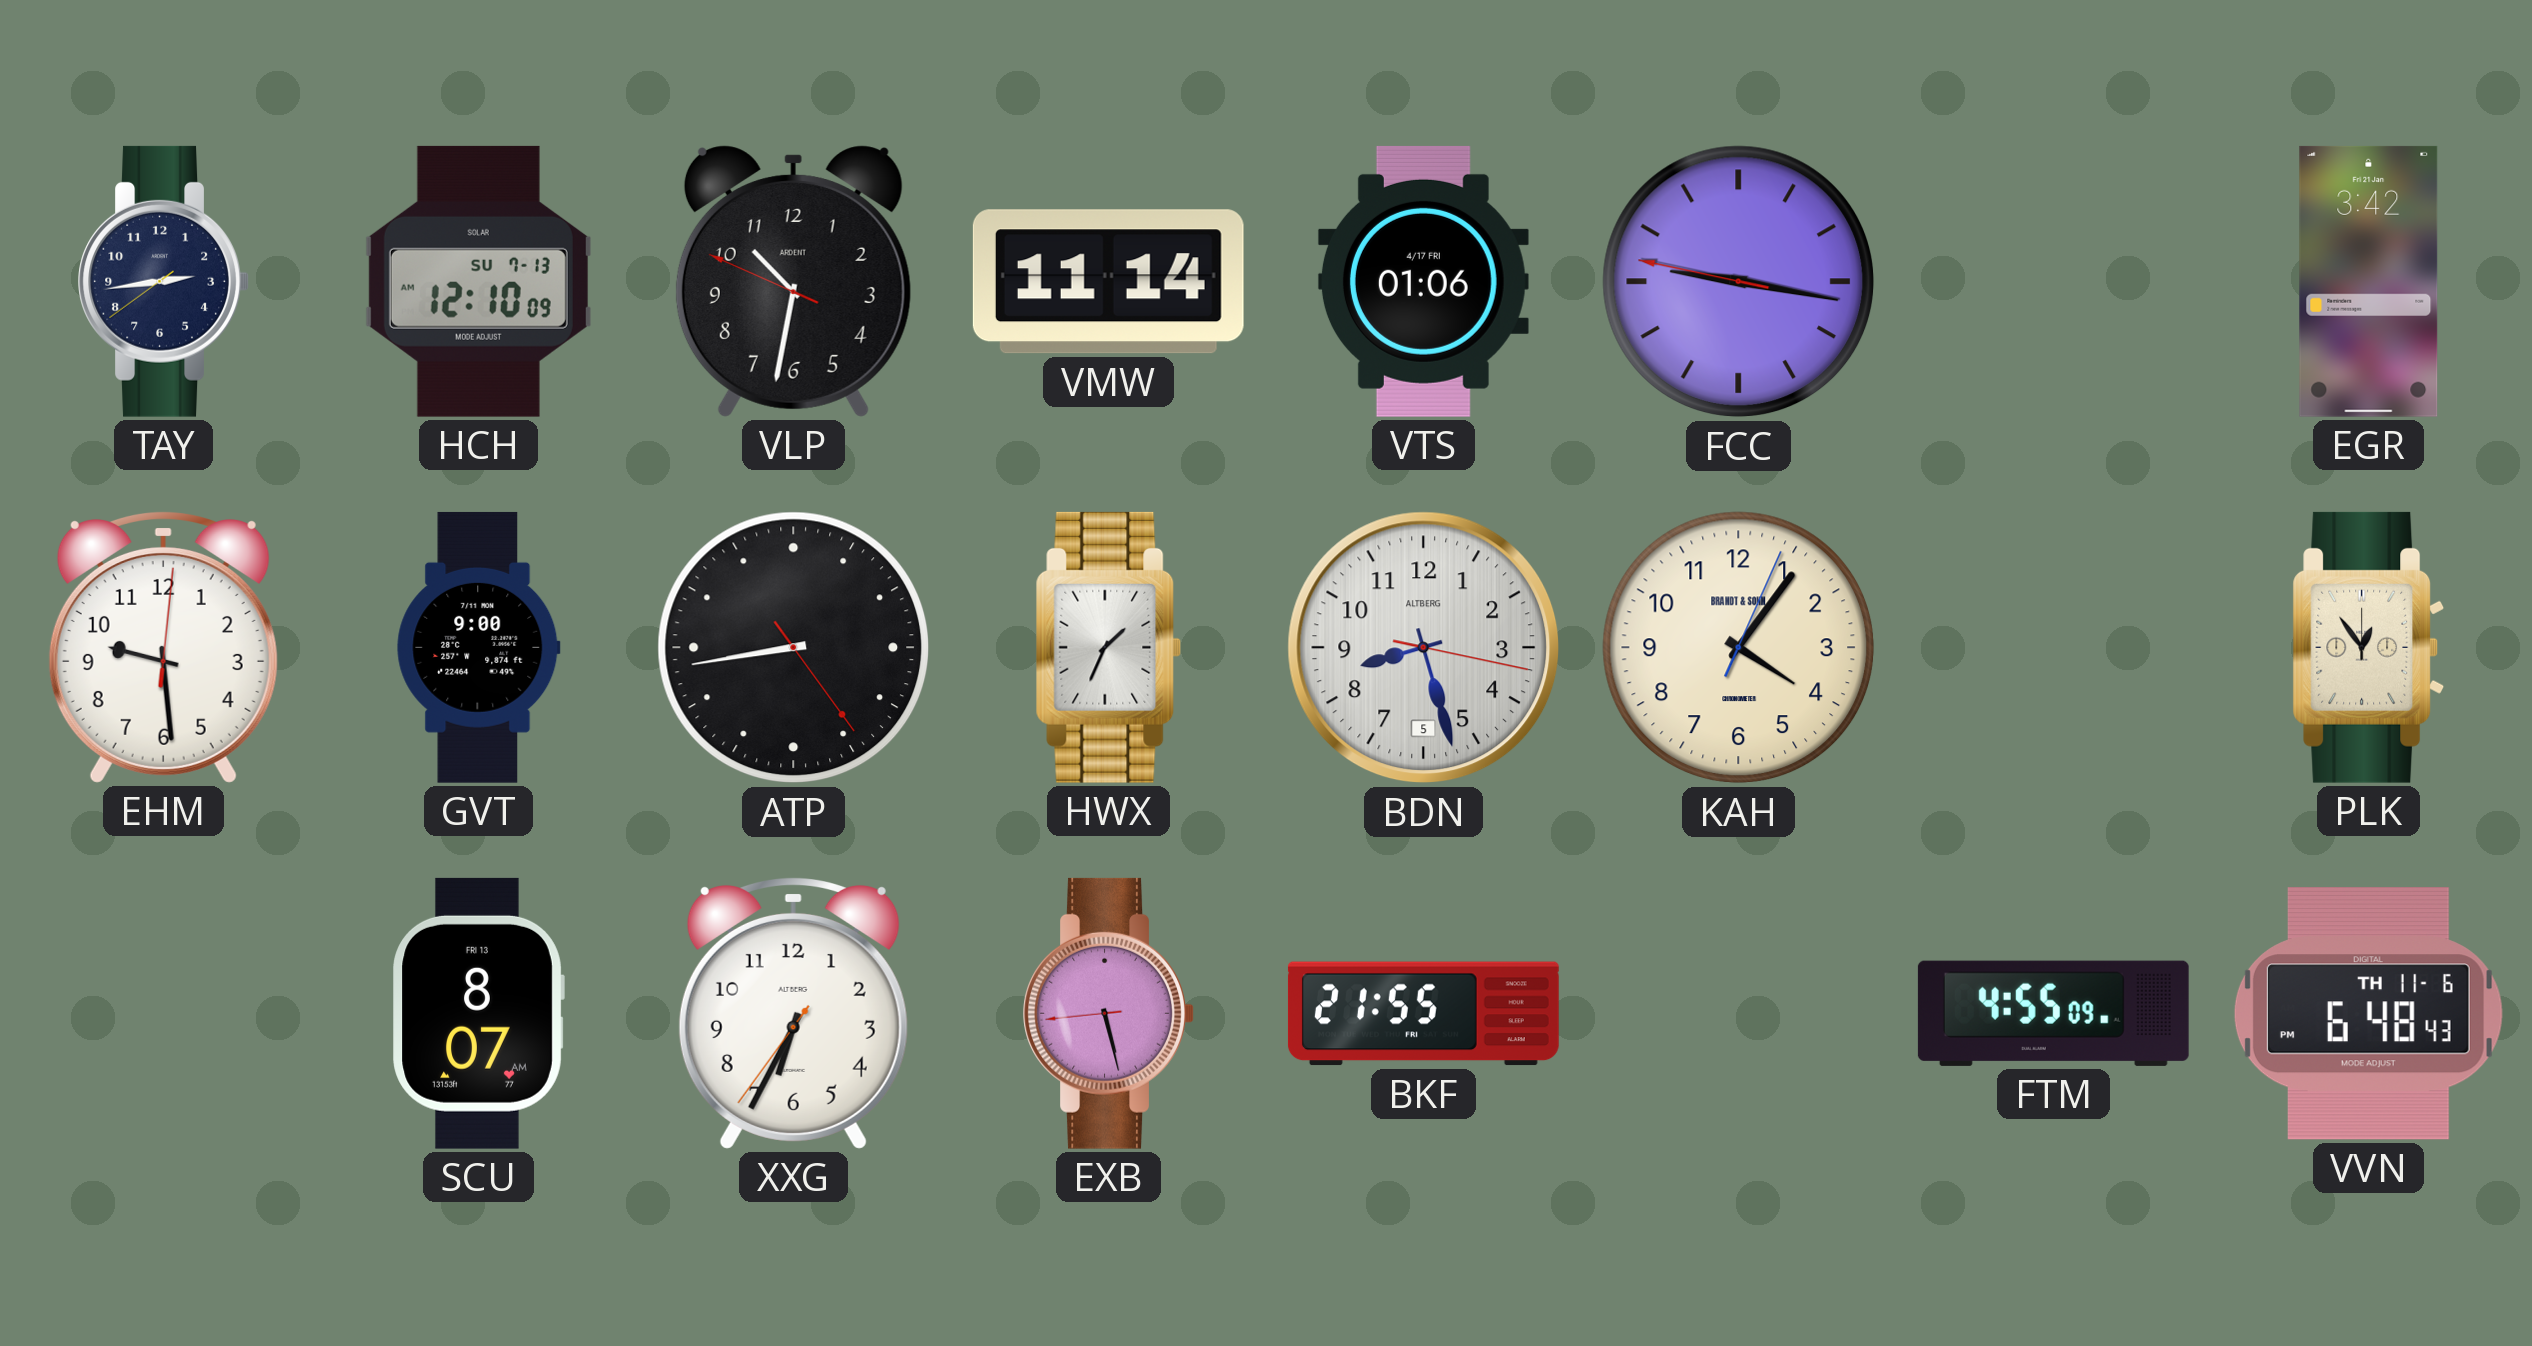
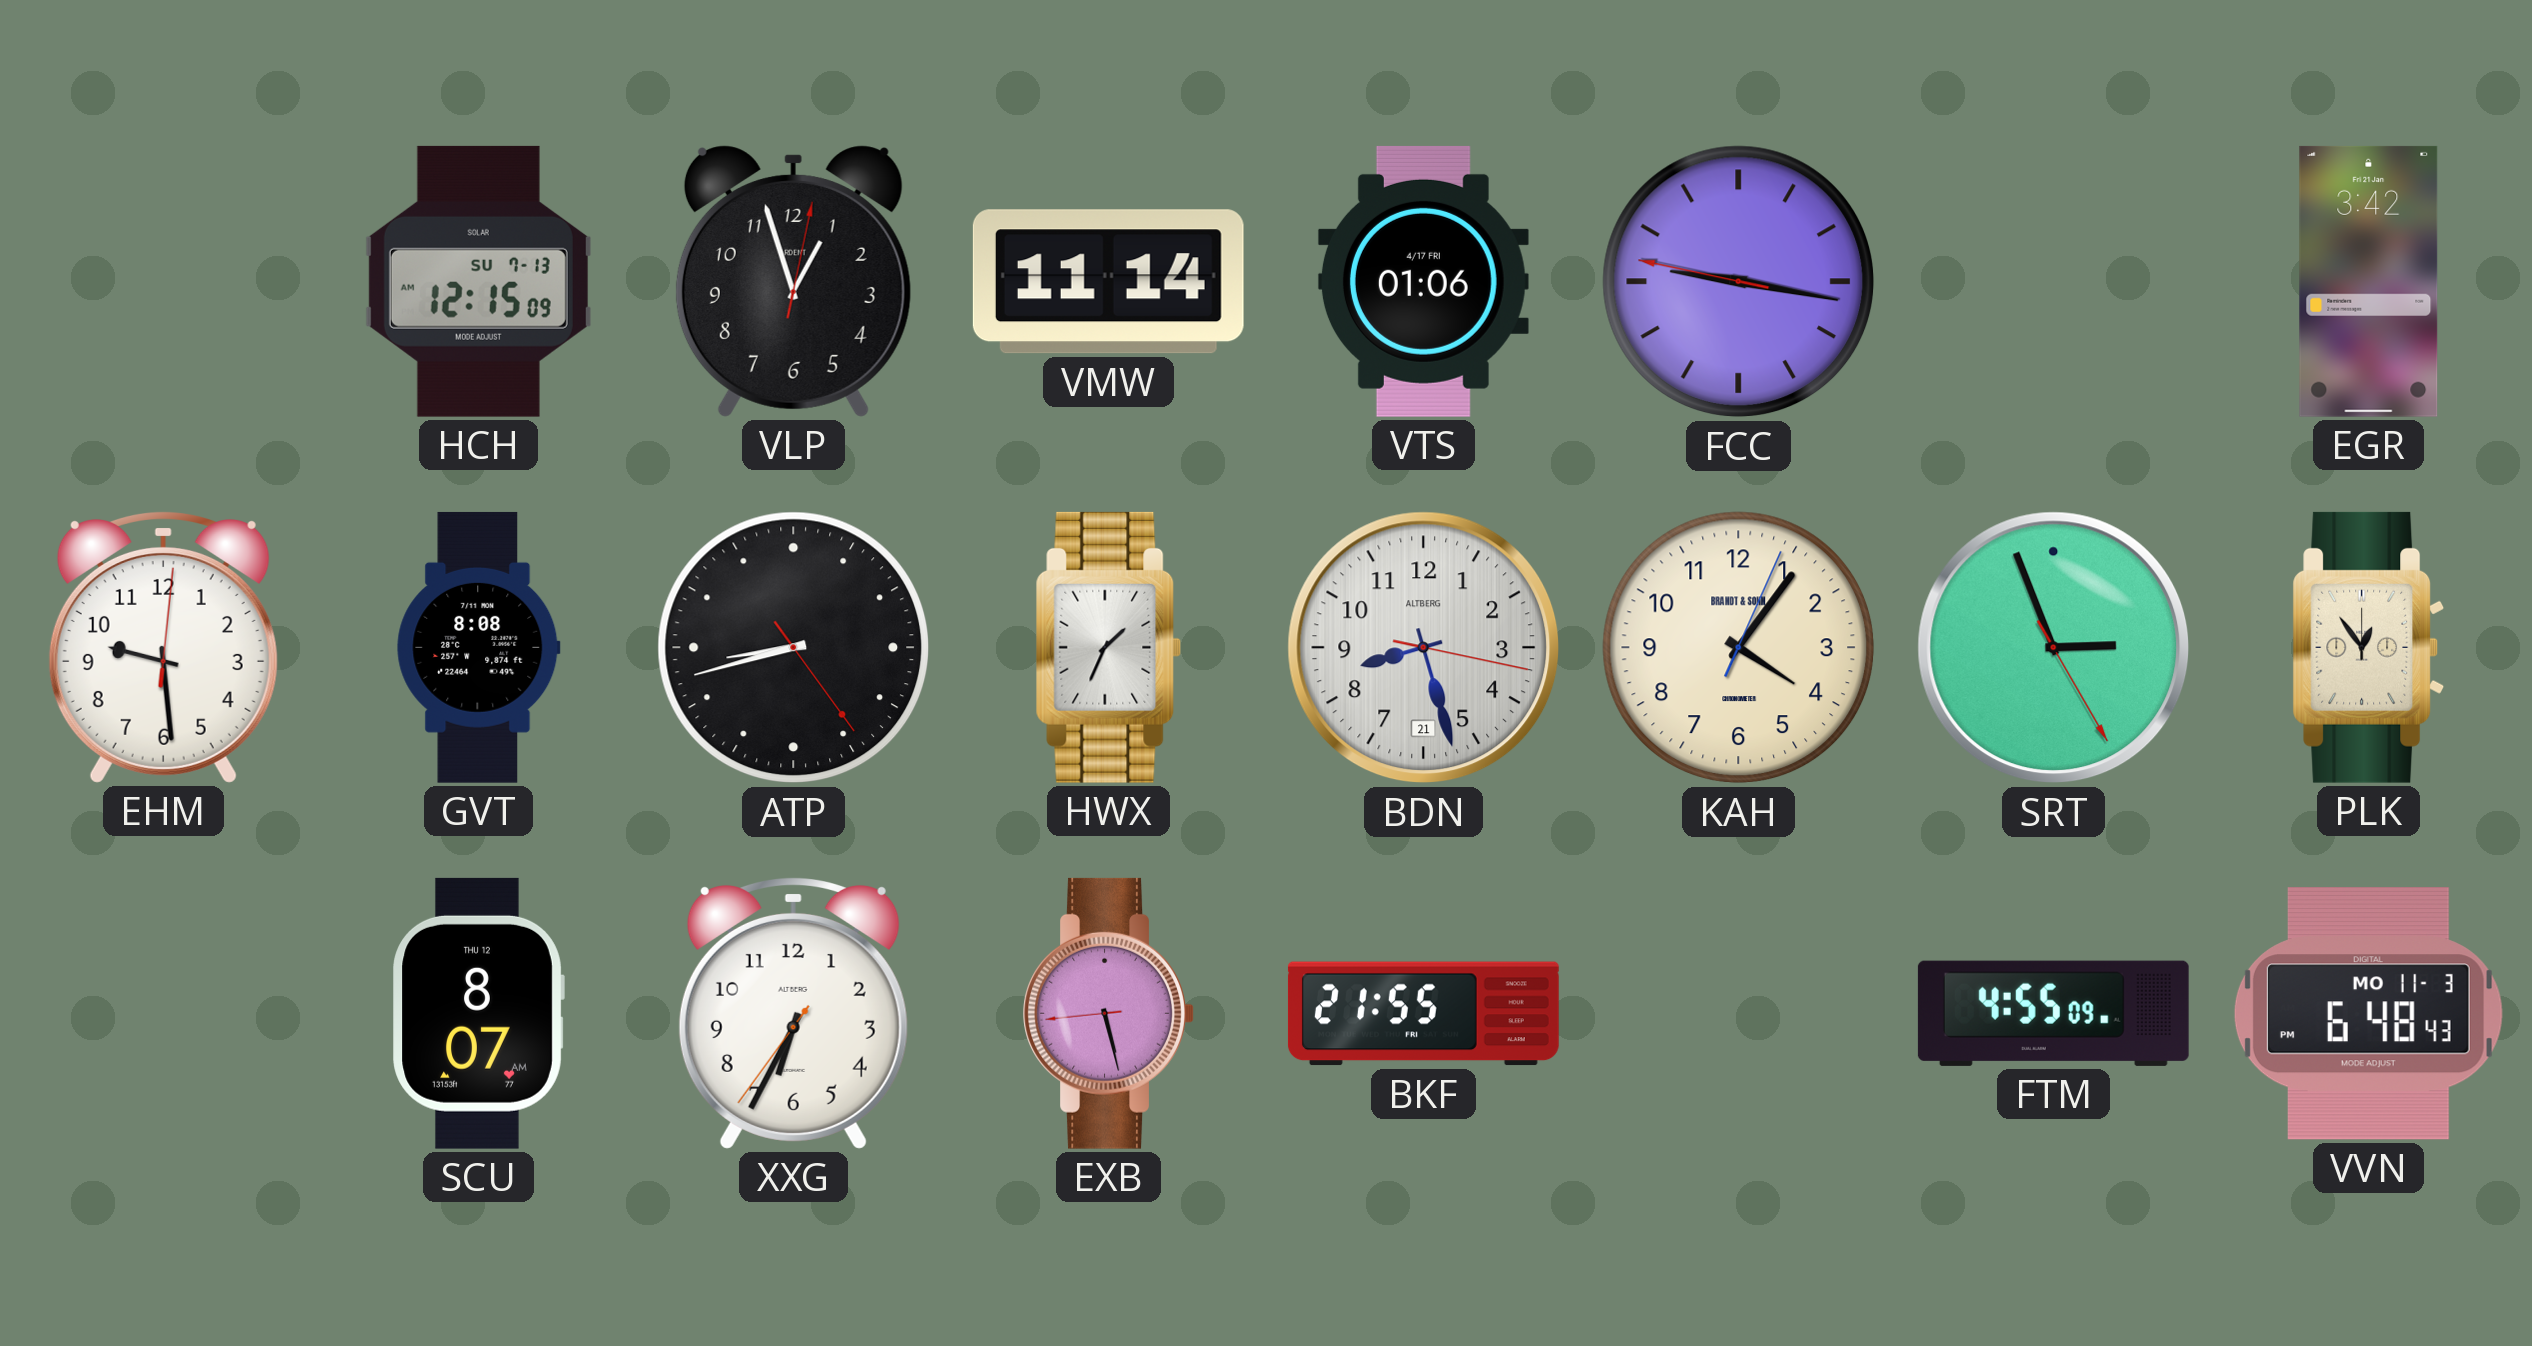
TAY: 2:43 -> none (163, 281)
HCH: 12:10 -> 12:15 (478, 281)
VLP: 10:31 -> 12:57 (793, 281)
GVT: 9:00 -> 8:08 (479, 647)
ATP: 8:43 -> 8:42 (794, 648)
BDN date: 5 -> 21 (1424, 648)
SRT: none -> 2:56 (2054, 648)
SCU date: FRI 13 -> THU 12 (478, 1013)
VVN date: TH 11-6 -> MO 11-3 (2368, 1014)
